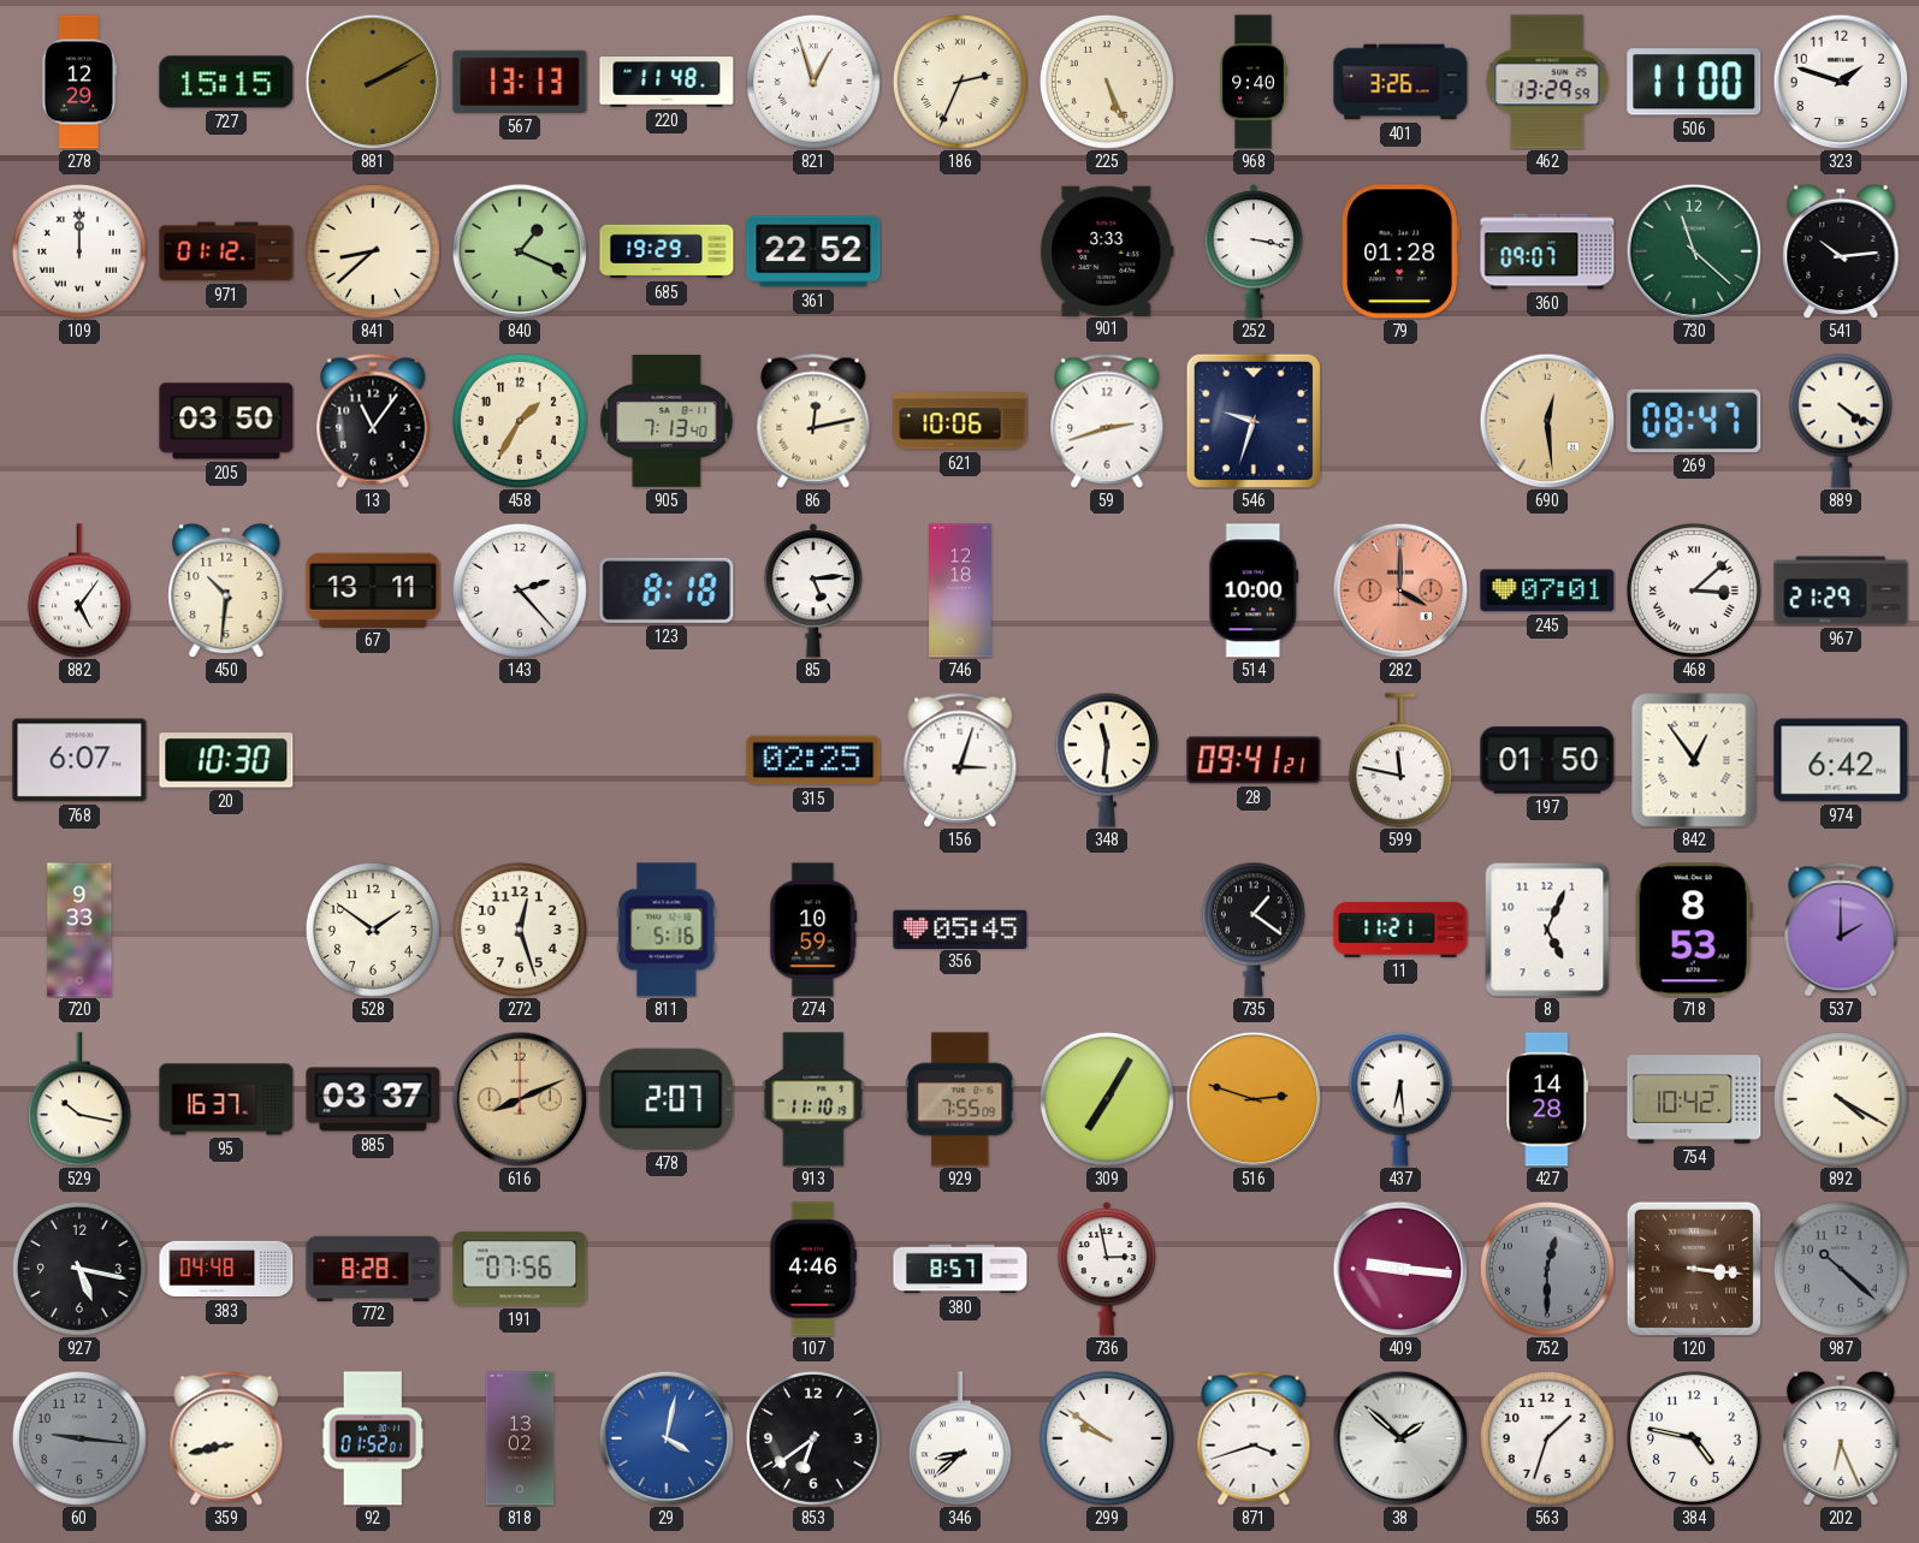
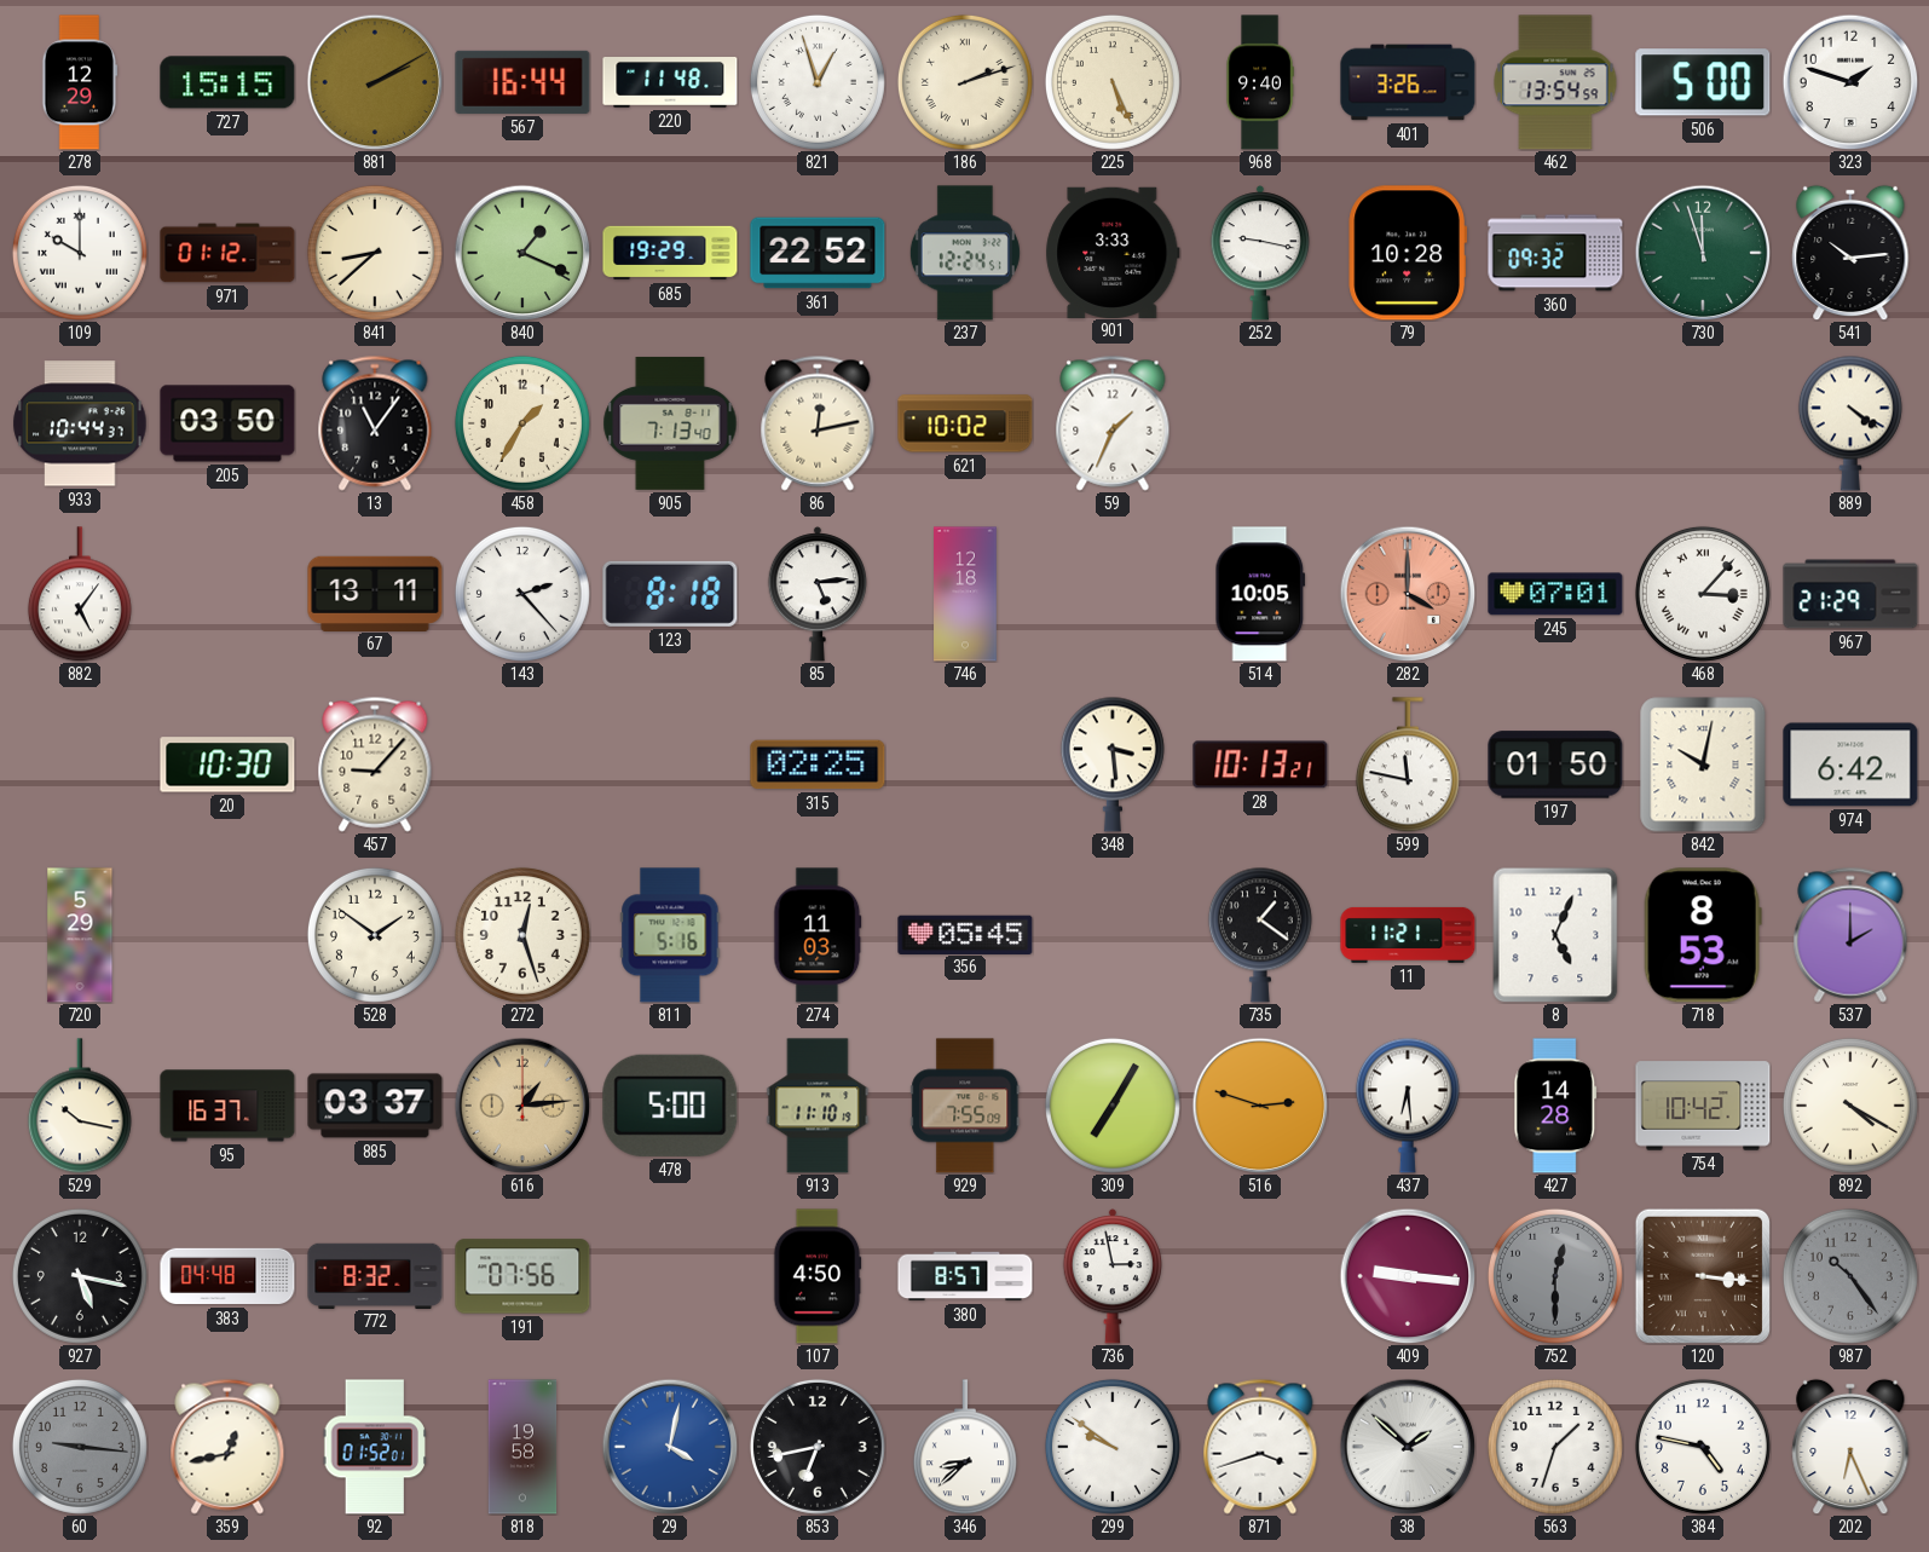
567: 13:13 -> 16:44 (522, 82)
186: 2:34 -> 2:12 (965, 82)
462: 13:29 -> 13:54 (1555, 82)
506: 11:00 -> 5:00 (1703, 82)
109: 12:00 -> 10:00 (80, 253)
237: none -> 12:24 (965, 253)
252: 3:17 -> 9:17 (1259, 253)
79: 01:28 -> 10:28 (1408, 253)
360: 09:07 -> 09:32 (1555, 253)
730: 11:22 -> 11:57 (1703, 253)
933: none -> 10:44 (80, 423)
621: 10:06 -> 10:02 (965, 423)
59: 2:42 -> 1:34 (1113, 423)
546: 9:33 -> none (1254, 421)
690: 12:29 -> none (1547, 421)
269: 08:47 -> none (1694, 421)
450: 10:31 -> none (226, 591)
514: 10:00 -> 10:05 (1260, 594)
468: 3:08 -> 3:07 (1703, 594)
768: 6:07 -> none (79, 760)
457: none -> 9:07 (375, 765)
156: 3:03 -> none (960, 760)
348: 11:31 -> 3:29 (1113, 765)
28: 09:41 -> 10:13 (1260, 765)
842: 12:54 -> 10:02 (1703, 765)
720: 9:33 -> 5:29 (80, 935)
274: 10:59 -> 11:03 (818, 935)
616: 8:11 -> 1:14 (522, 1106)
478: 2:07 -> 5:00 (670, 1106)
772: 8:28 -> 8:32 (375, 1275)
107: 4:46 -> 4:50 (818, 1276)
987: 10:22 -> 10:24 (1850, 1276)
359: 8:43 -> 12:43 (227, 1447)
818: 13:02 -> 19:58 (522, 1447)
853: 6:39 -> 6:43 (818, 1447)
